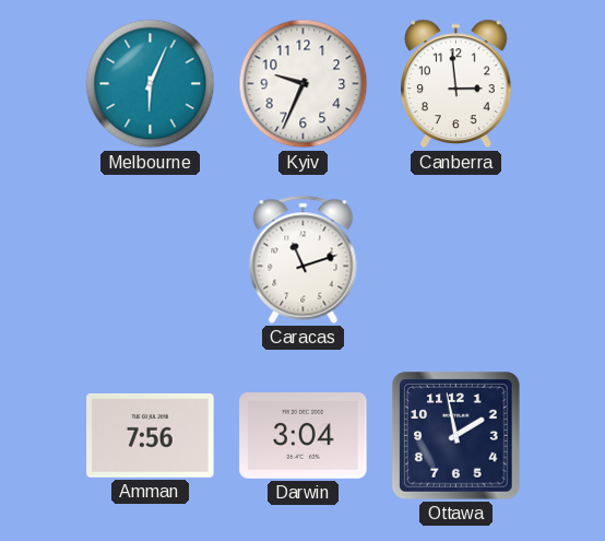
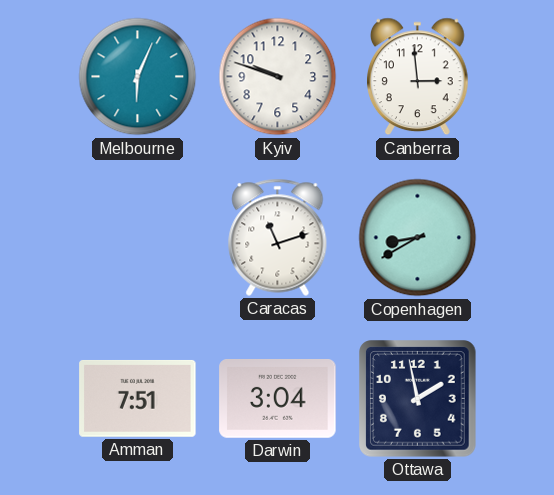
Kyiv: 9:34 -> 9:48 (278, 77)
Copenhagen: none -> 8:40 (418, 238)
Amman: 7:56 -> 7:51 (138, 398)
